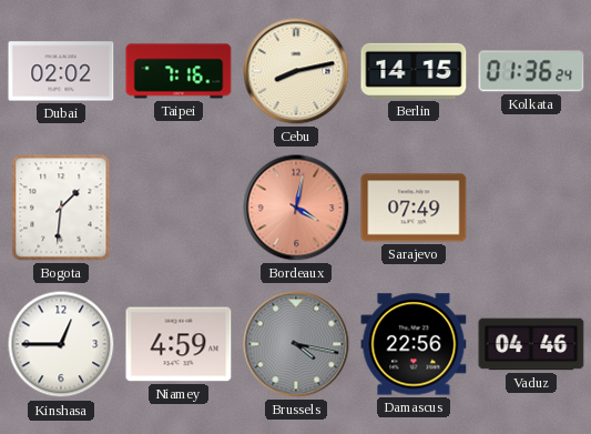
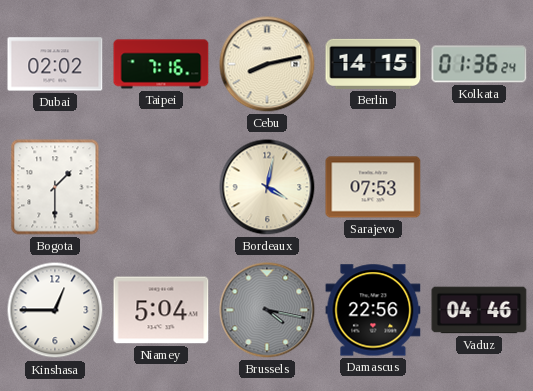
Bogota: 1:31 -> 1:30 (55, 187)
Bordeaux dial: salmon -> cream (267, 187)
Sarajevo: 07:49 -> 07:53 (373, 187)
Niamey: 4:59 -> 5:04 (161, 310)
